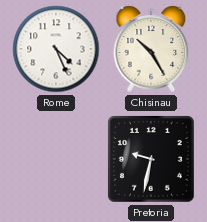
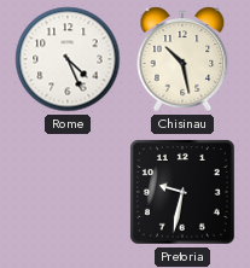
Chisinau: 10:25 -> 10:28 (182, 59)
